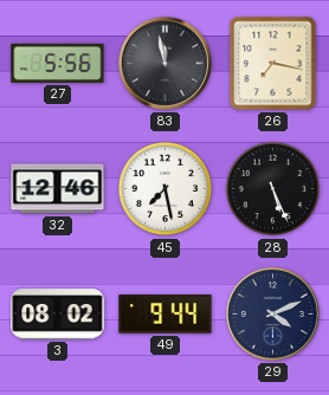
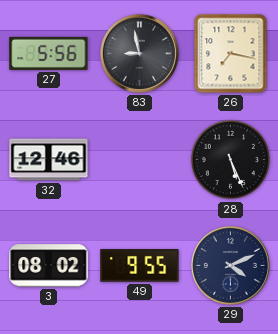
83: 11:58 -> 8:58 (139, 53)
45: 7:28 -> none (166, 189)
49: 9:44 -> 9:55 (140, 266)
